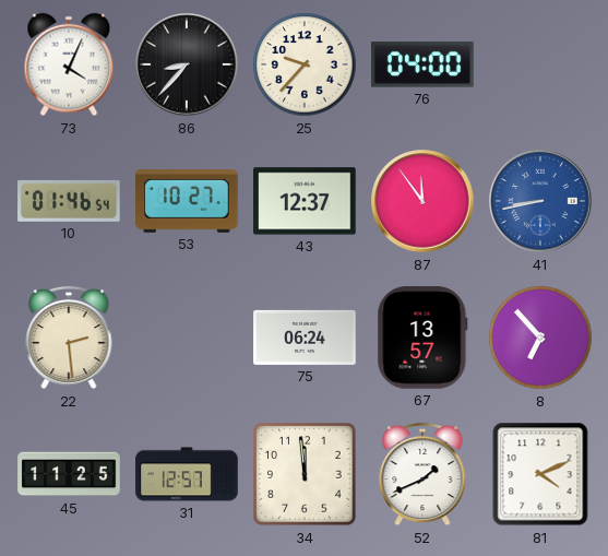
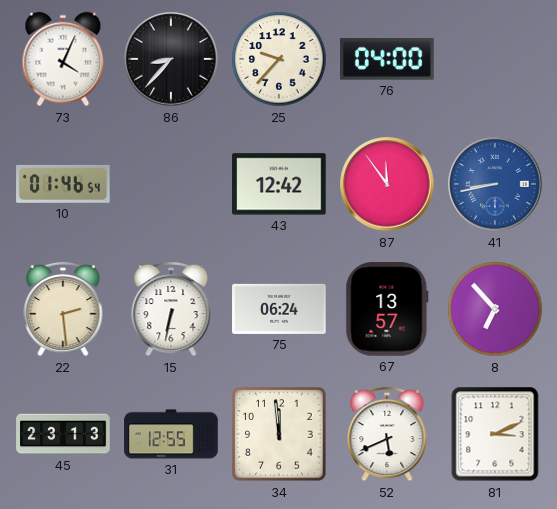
53: 10:27 -> none (187, 202)
43: 12:37 -> 12:42 (279, 184)
15: none -> 6:32 (171, 309)
45: 11:25 -> 23:13 (63, 434)
31: 12:57 -> 12:55 (171, 434)
52: 1:41 -> 5:41 (387, 434)
81: 4:11 -> 3:11 (495, 434)
